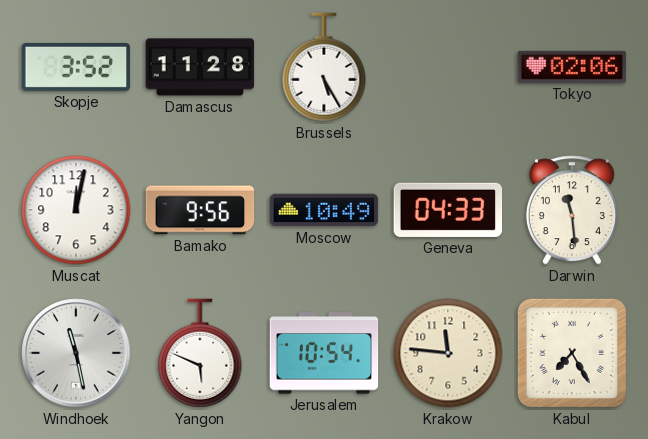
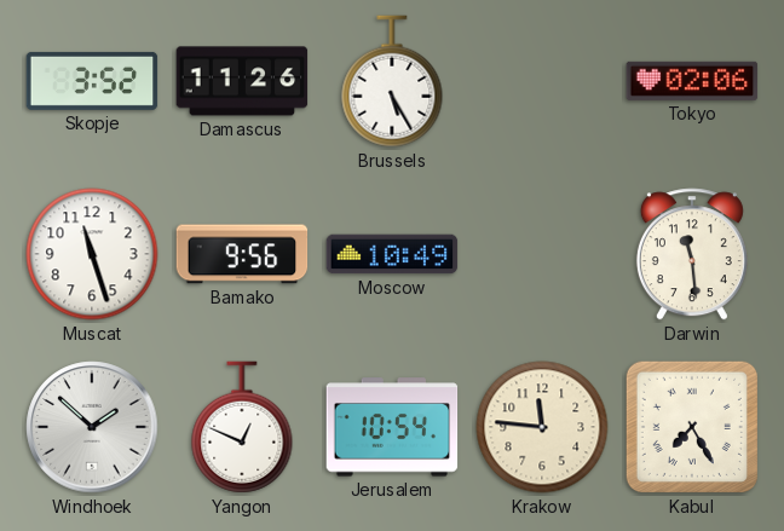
Damascus: 11:28 -> 11:26 (242, 81)
Muscat: 12:02 -> 11:27 (92, 254)
Geneva: 04:33 -> none (448, 210)
Windhoek: 11:28 -> 1:52 (92, 427)
Yangon: 5:49 -> 12:49 (242, 427)
